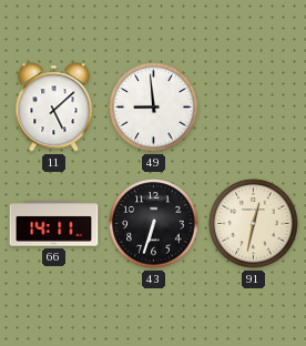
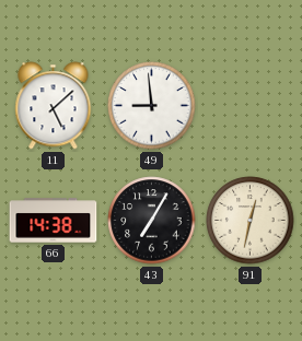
66: 14:11 -> 14:38 (54, 221)
43: 6:33 -> 7:05 (152, 221)
